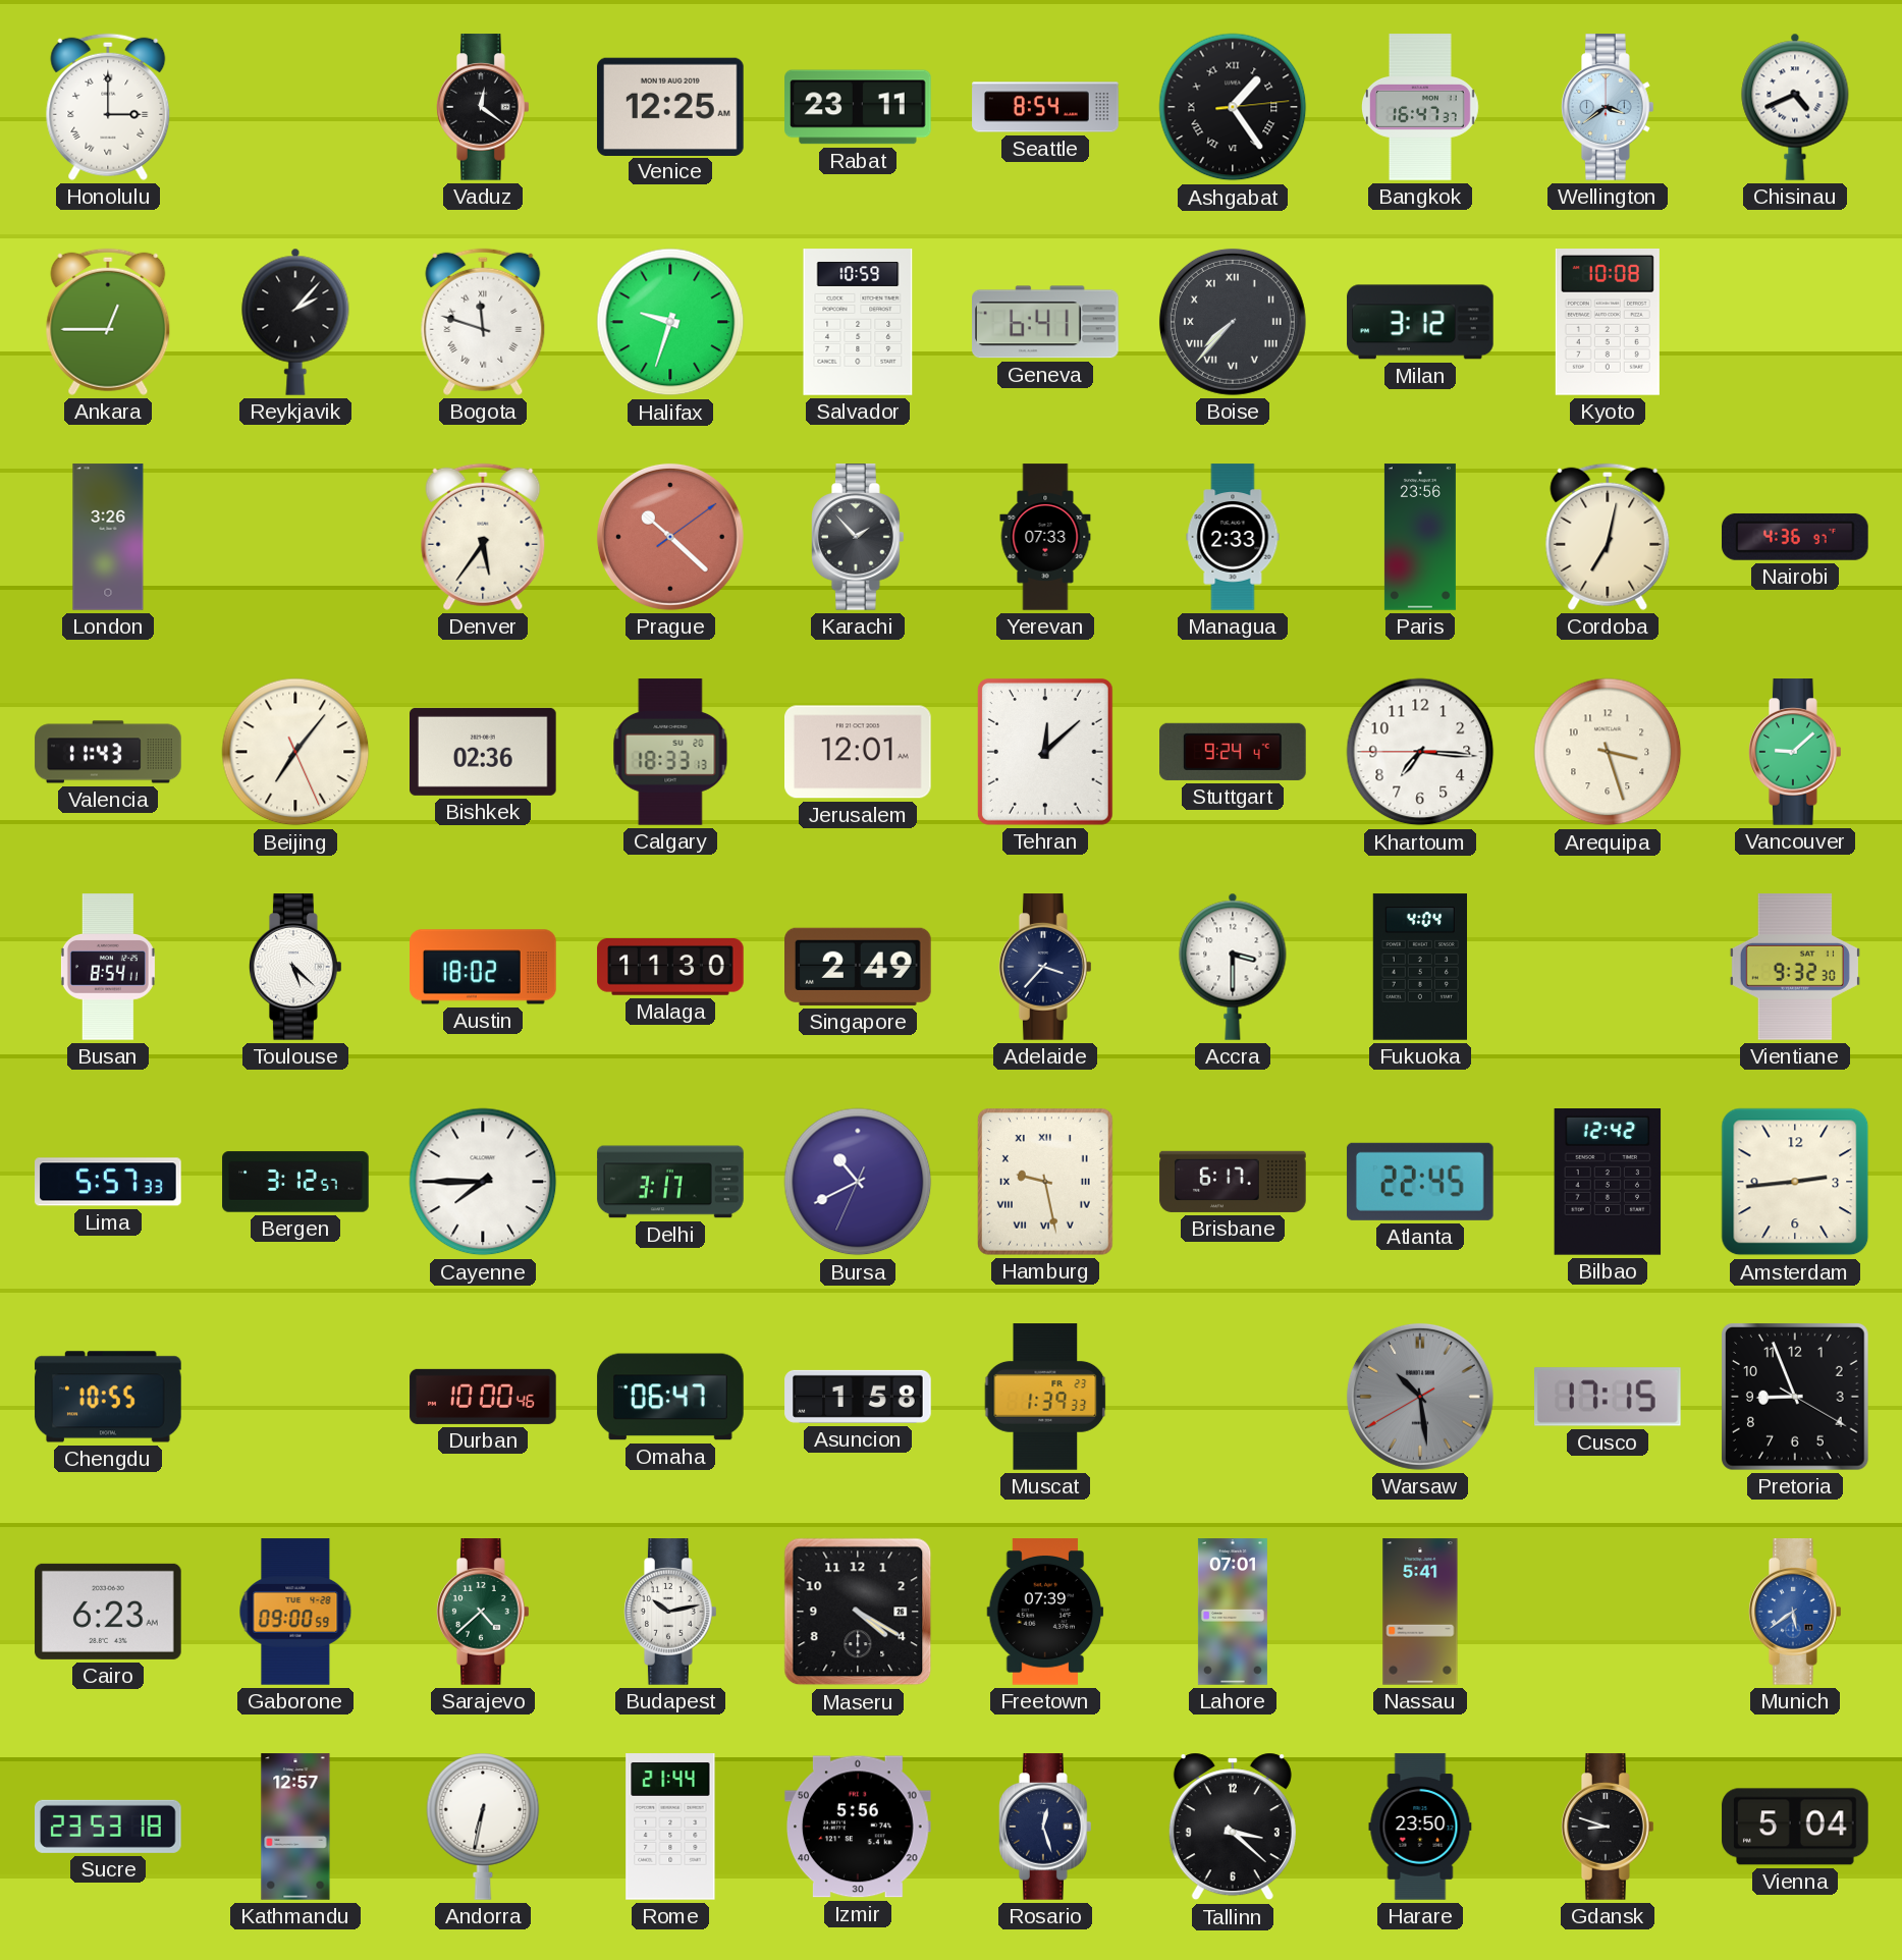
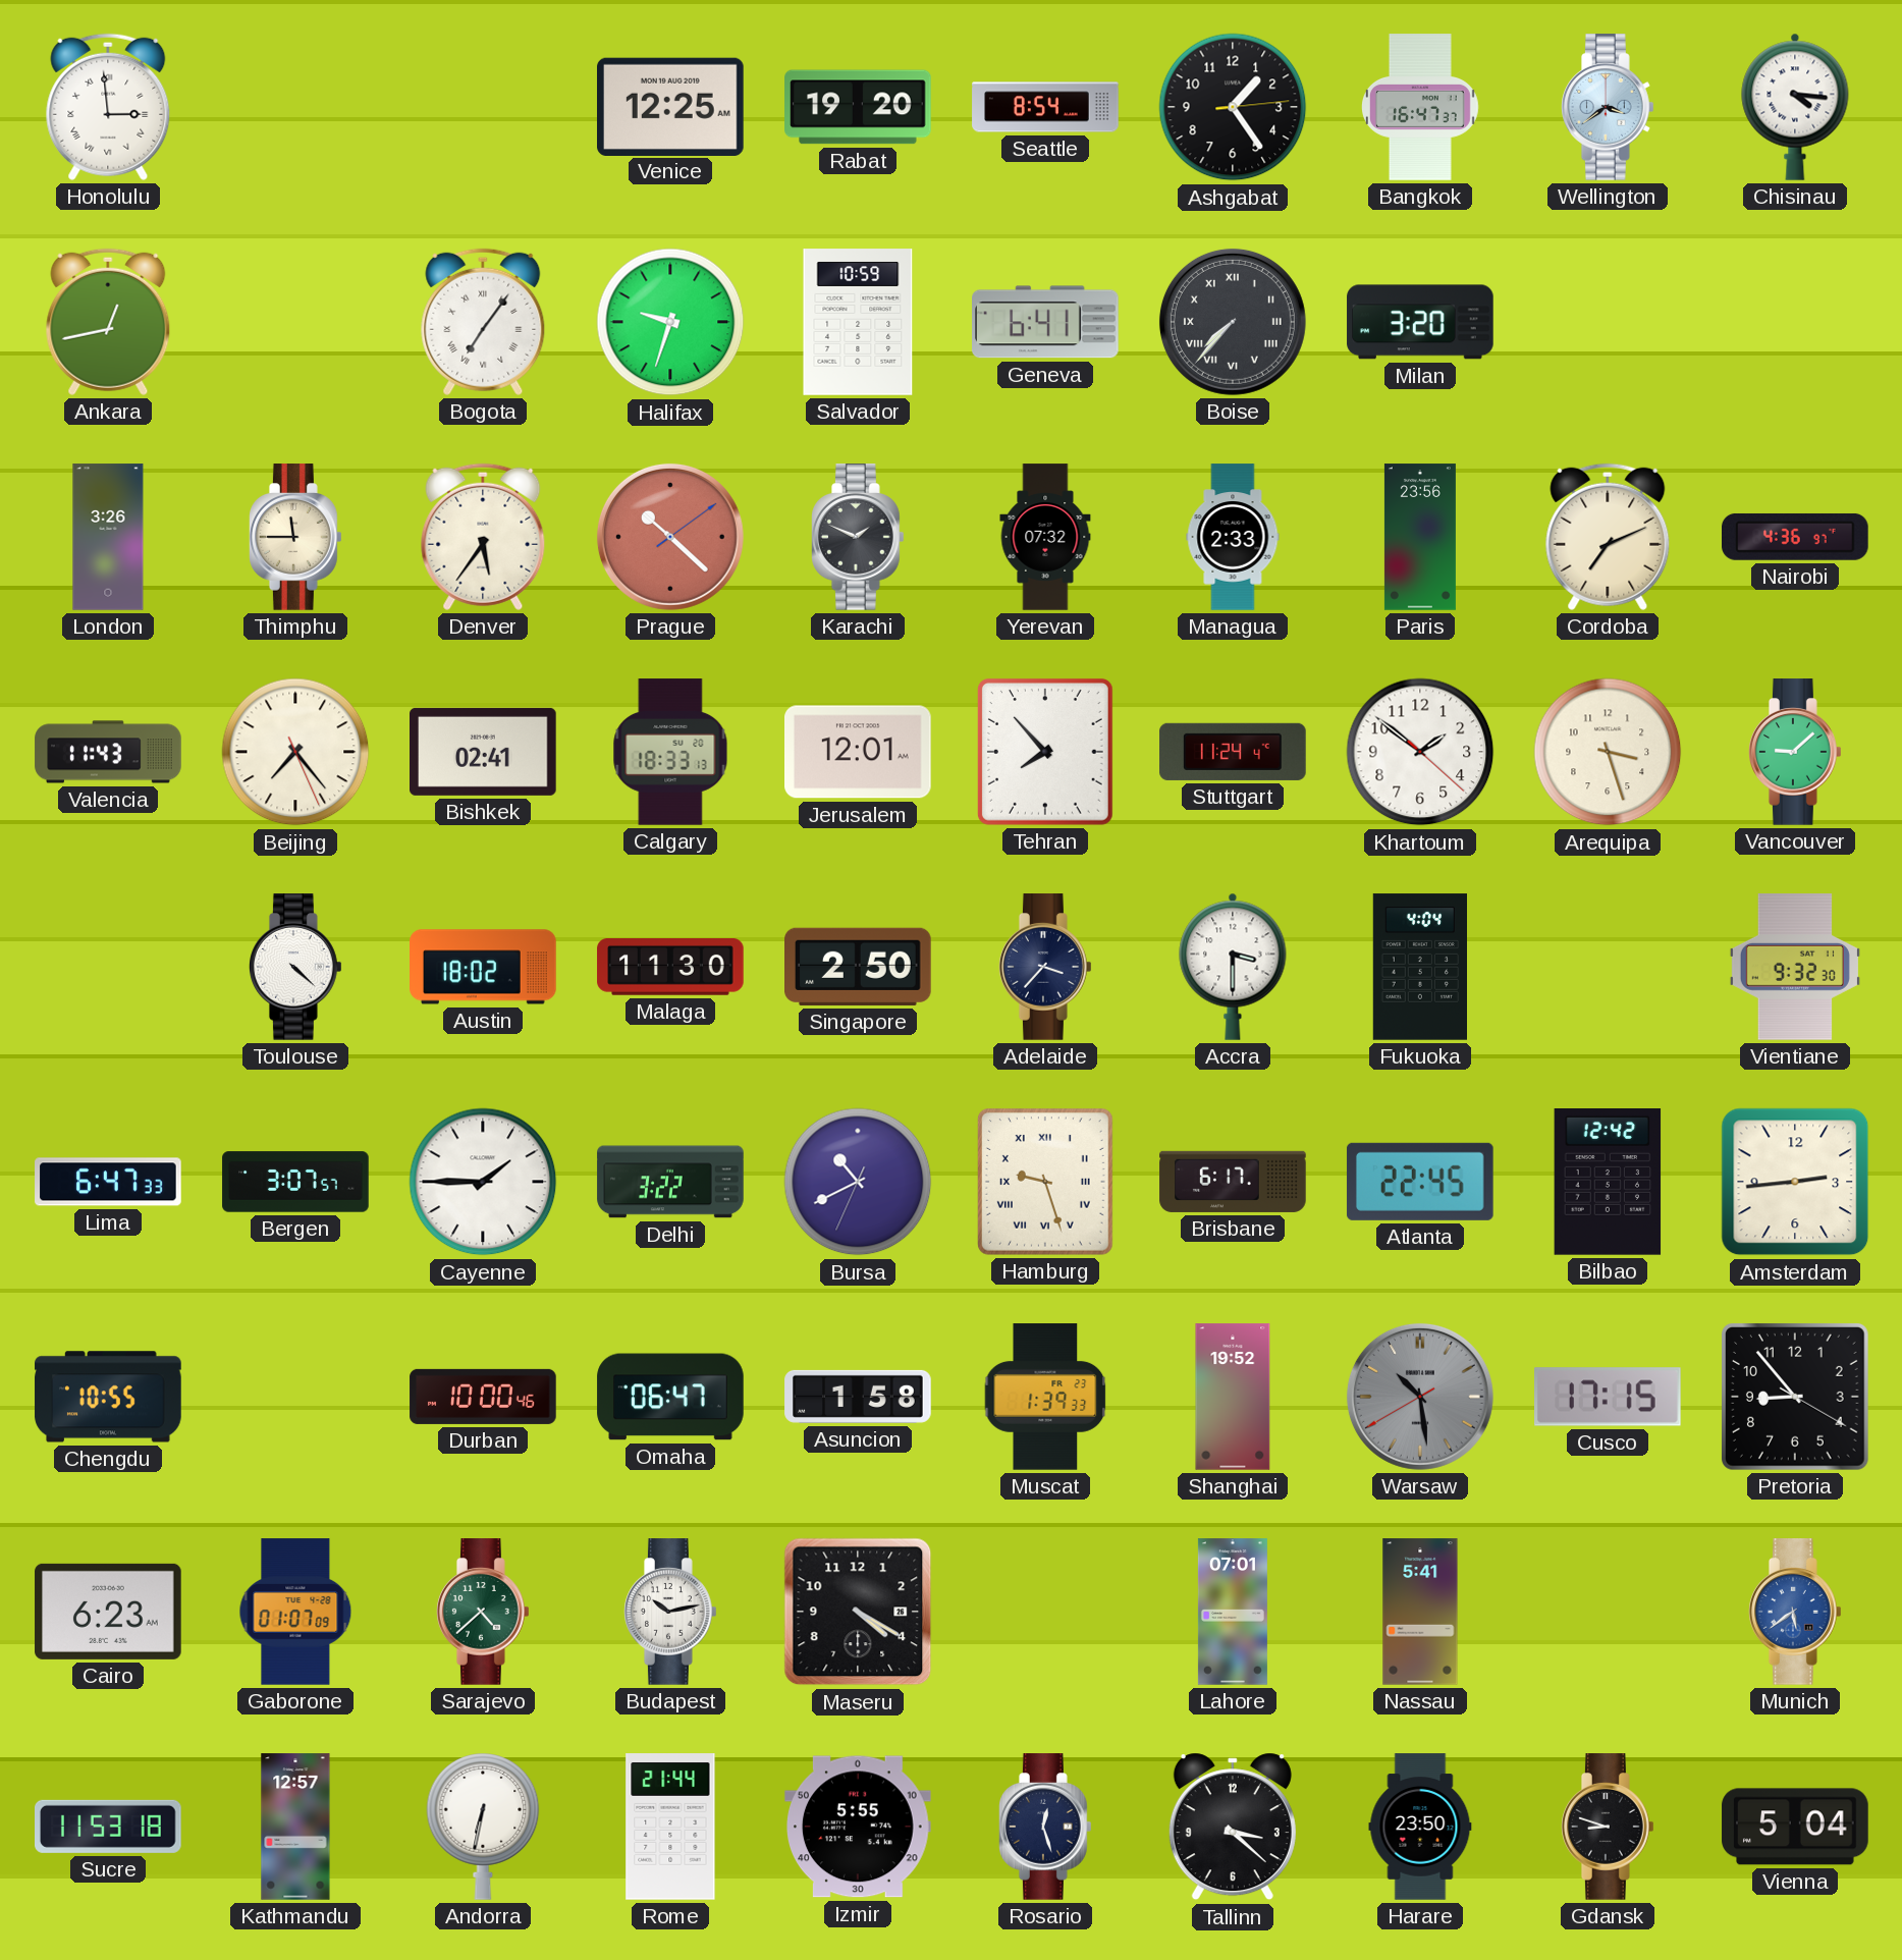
Honolulu: 3:00 -> 2:59 (108, 107)
Vaduz: 12:21 -> none (484, 107)
Rabat: 23:11 -> 19:20 (858, 107)
Ashgabat numerals: Roman -> Arabic (1233, 107)
Chisinau: 4:41 -> 4:16 (1795, 107)
Ankara: 12:45 -> 12:43 (108, 322)
Reykjavik: 2:07 -> none (295, 322)
Bogota: 11:48 -> 7:06 (483, 322)
Milan: 3:12 -> 3:20 (1420, 322)
Kyoto: 10:08 -> none (1608, 323)
Thimphu: none -> 11:45 (296, 537)
Karachi: 1:53 -> 1:49 (859, 537)
Yerevan: 07:33 -> 07:32 (1045, 537)
Cordoba: 7:02 -> 7:11 (1608, 537)
Beijing: 7:06 -> 7:23 (295, 752)
Bishkek: 02:36 -> 02:41 (483, 752)
Tehran: 12:08 -> 7:53 (1045, 752)
Stuttgart: 9:24 -> 11:24 (1233, 752)
Khartoum: 7:15 -> 1:51 (1420, 752)
Busan: 8:54 -> none (108, 967)
Toulouse: 5:22 -> 4:22 (296, 967)
Singapore: 2:49 -> 2:50 (859, 967)
Lima: 5:57 -> 6:47 (108, 1182)
Bergen: 3:12 -> 3:07 (295, 1182)
Cayenne: 7:45 -> 1:45 (483, 1182)
Delhi: 3:17 -> 3:22 (670, 1182)
Hamburg: 9:28 -> 9:27 (1045, 1182)
Shanghai: none -> 19:52 (1233, 1397)
Pretoria: 8:56 -> 8:53 (1795, 1397)
Gaborone: 09:00 -> 01:07 (295, 1612)
Freetown: 07:39 -> none (1045, 1612)
Sucre: 23:53 -> 11:53 (109, 1827)
Izmir: 5:56 -> 5:55 (858, 1827)
